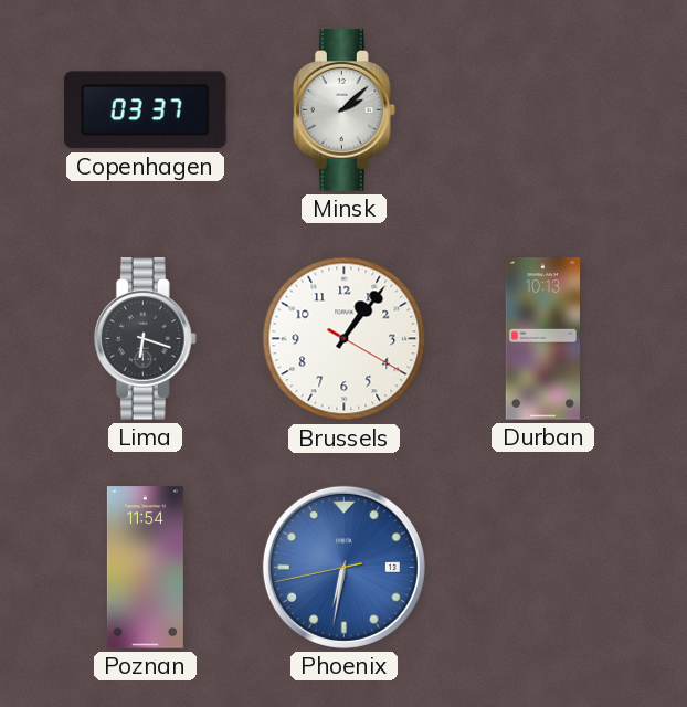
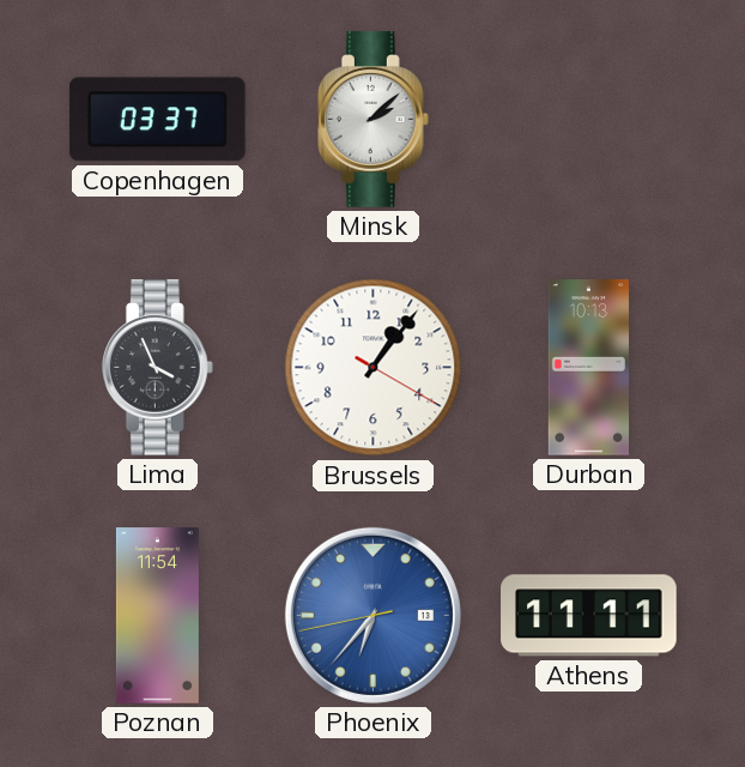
Lima: 6:18 -> 3:56 (157, 368)
Phoenix: 6:31 -> 6:36 (372, 615)
Athens: none -> 11:11 (589, 616)
